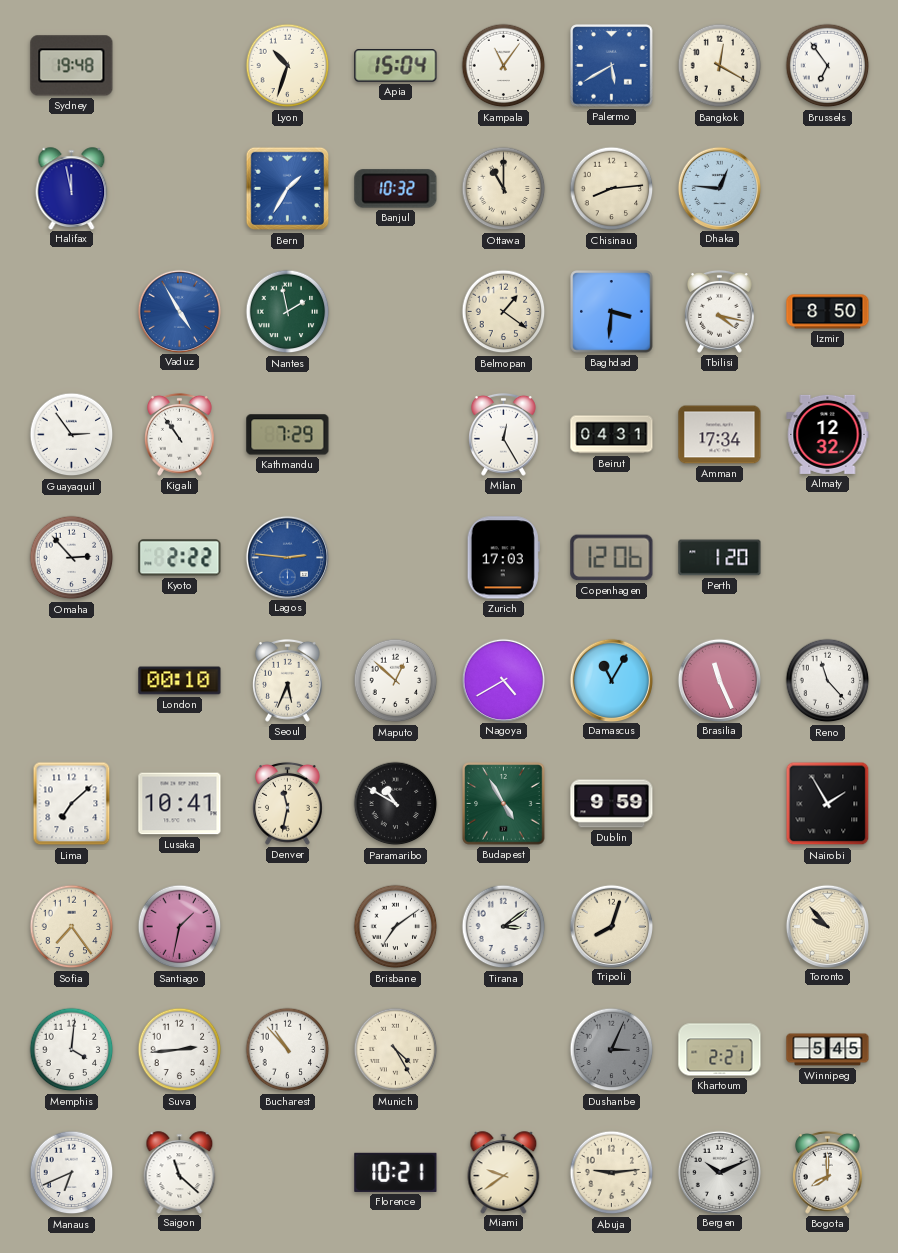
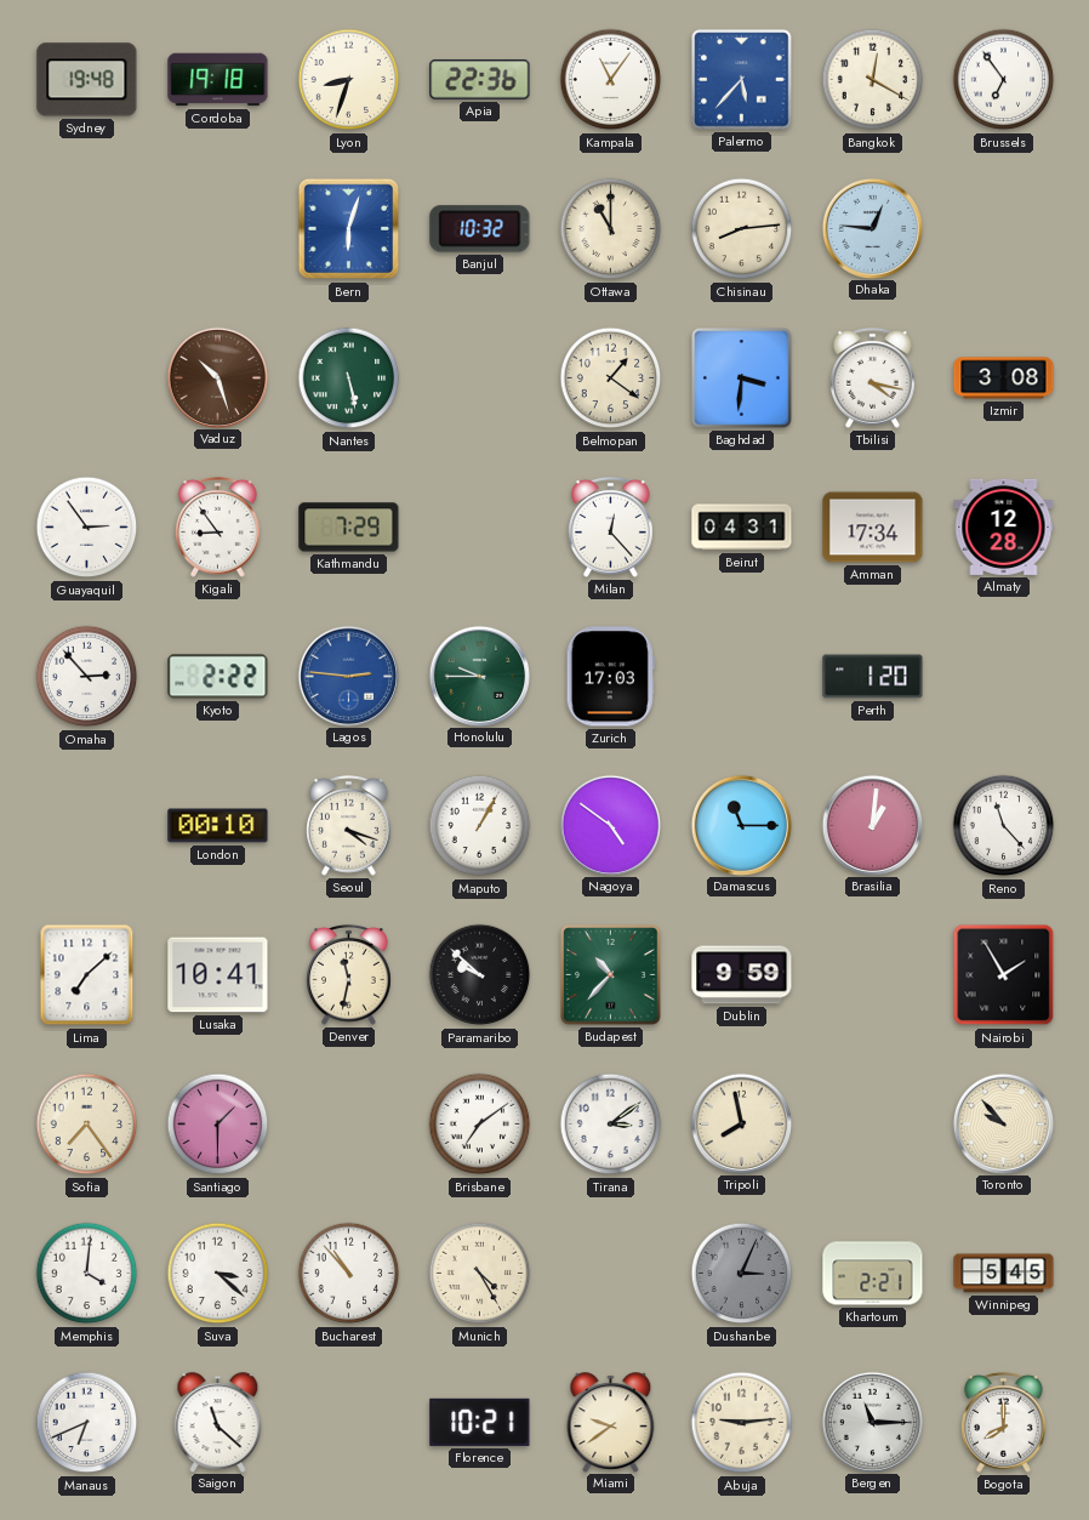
Cordoba: none -> 19:18 (218, 80)
Lyon: 10:33 -> 8:33 (349, 80)
Apia: 15:04 -> 22:36 (480, 80)
Palermo: 5:40 -> 5:37 (742, 80)
Halifax: 11:58 -> none (72, 188)
Bern: 1:35 -> 6:03 (349, 229)
Vaduz: 4:55 -> 10:27 (217, 377)
Vaduz dial: blue -> brown (217, 377)
Nantes: 1:58 -> 5:28 (349, 378)
Izmir: 8:50 -> 3:08 (1004, 378)
Kigali: 10:54 -> 8:54 (218, 526)
Milan: 12:25 -> 12:23 (611, 526)
Almaty: 12:32 -> 12:28 (1004, 526)
Honolulu: none -> 9:45 (479, 676)
Copenhagen: 12:06 -> none (612, 558)
Seoul: 5:34 -> 4:18 (349, 825)
Maputo: 12:52 -> 1:05 (480, 826)
Nagoya: 4:40 -> 4:51 (610, 825)
Damascus: 11:05 -> 11:15 (741, 825)
Brasilia: 11:26 -> 1:01 (872, 825)
Paramaribo: 10:50 -> 9:52 (480, 975)
Budapest: 4:55 -> 10:37 (611, 975)
Santiago: 1:32 -> 1:30 (218, 1125)
Tripoli: 8:03 -> 7:58 (741, 1123)
Suva: 2:44 -> 3:22 (218, 1274)
Bergen: 10:11 -> 11:15 (872, 1422)
